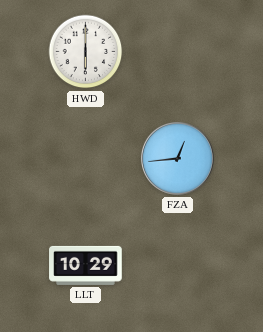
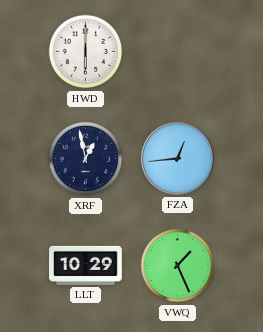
XRF: none -> 12:58 (86, 159)
VWQ: none -> 1:26 (178, 266)
